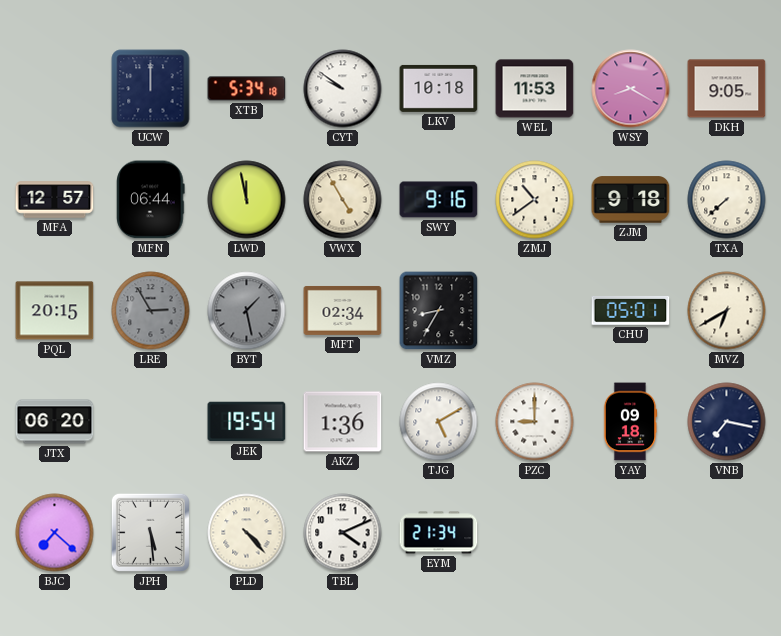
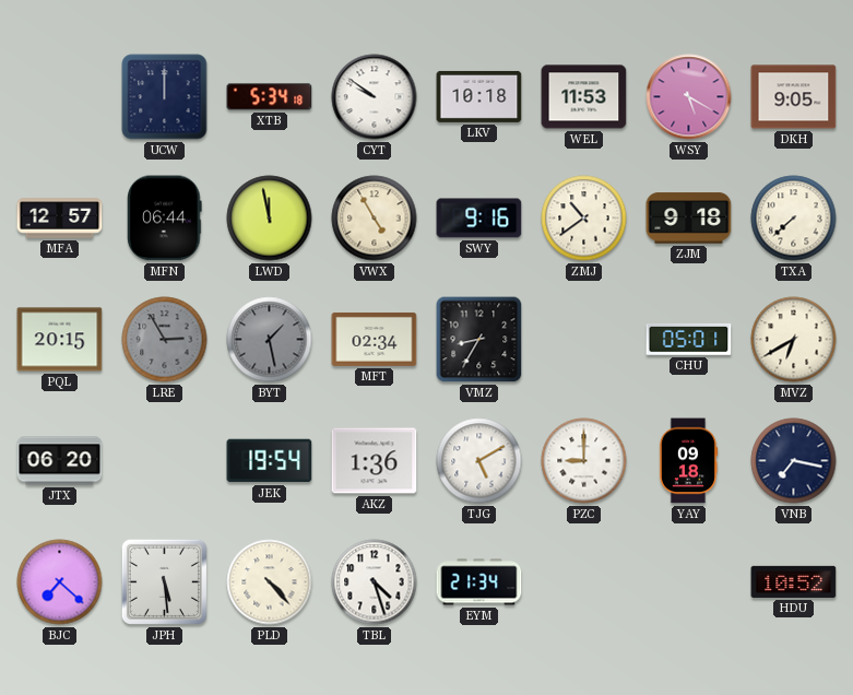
WSY: 8:20 -> 5:20 (689, 97)
TBL: 4:11 -> 4:27 (375, 582)
HDU: none -> 10:52 (794, 581)
